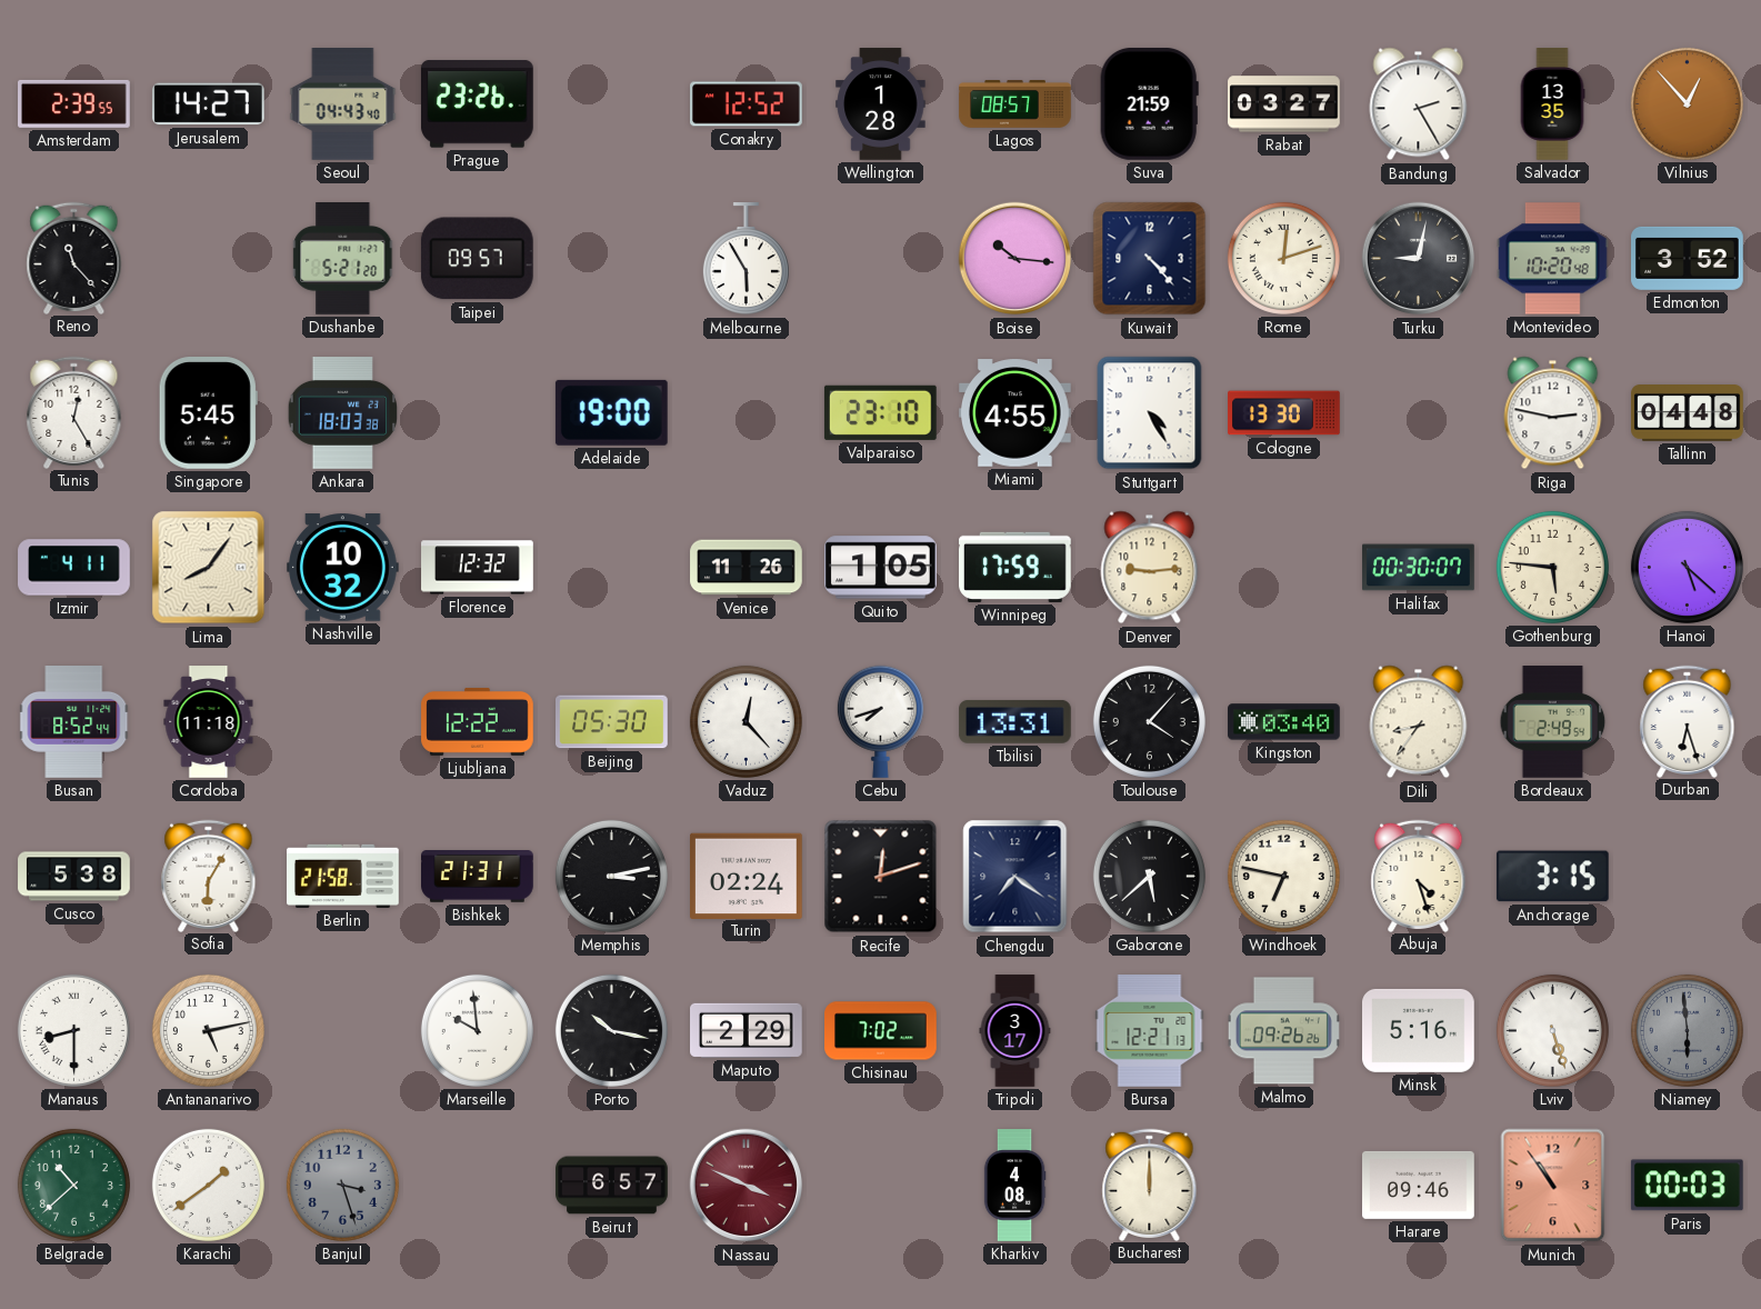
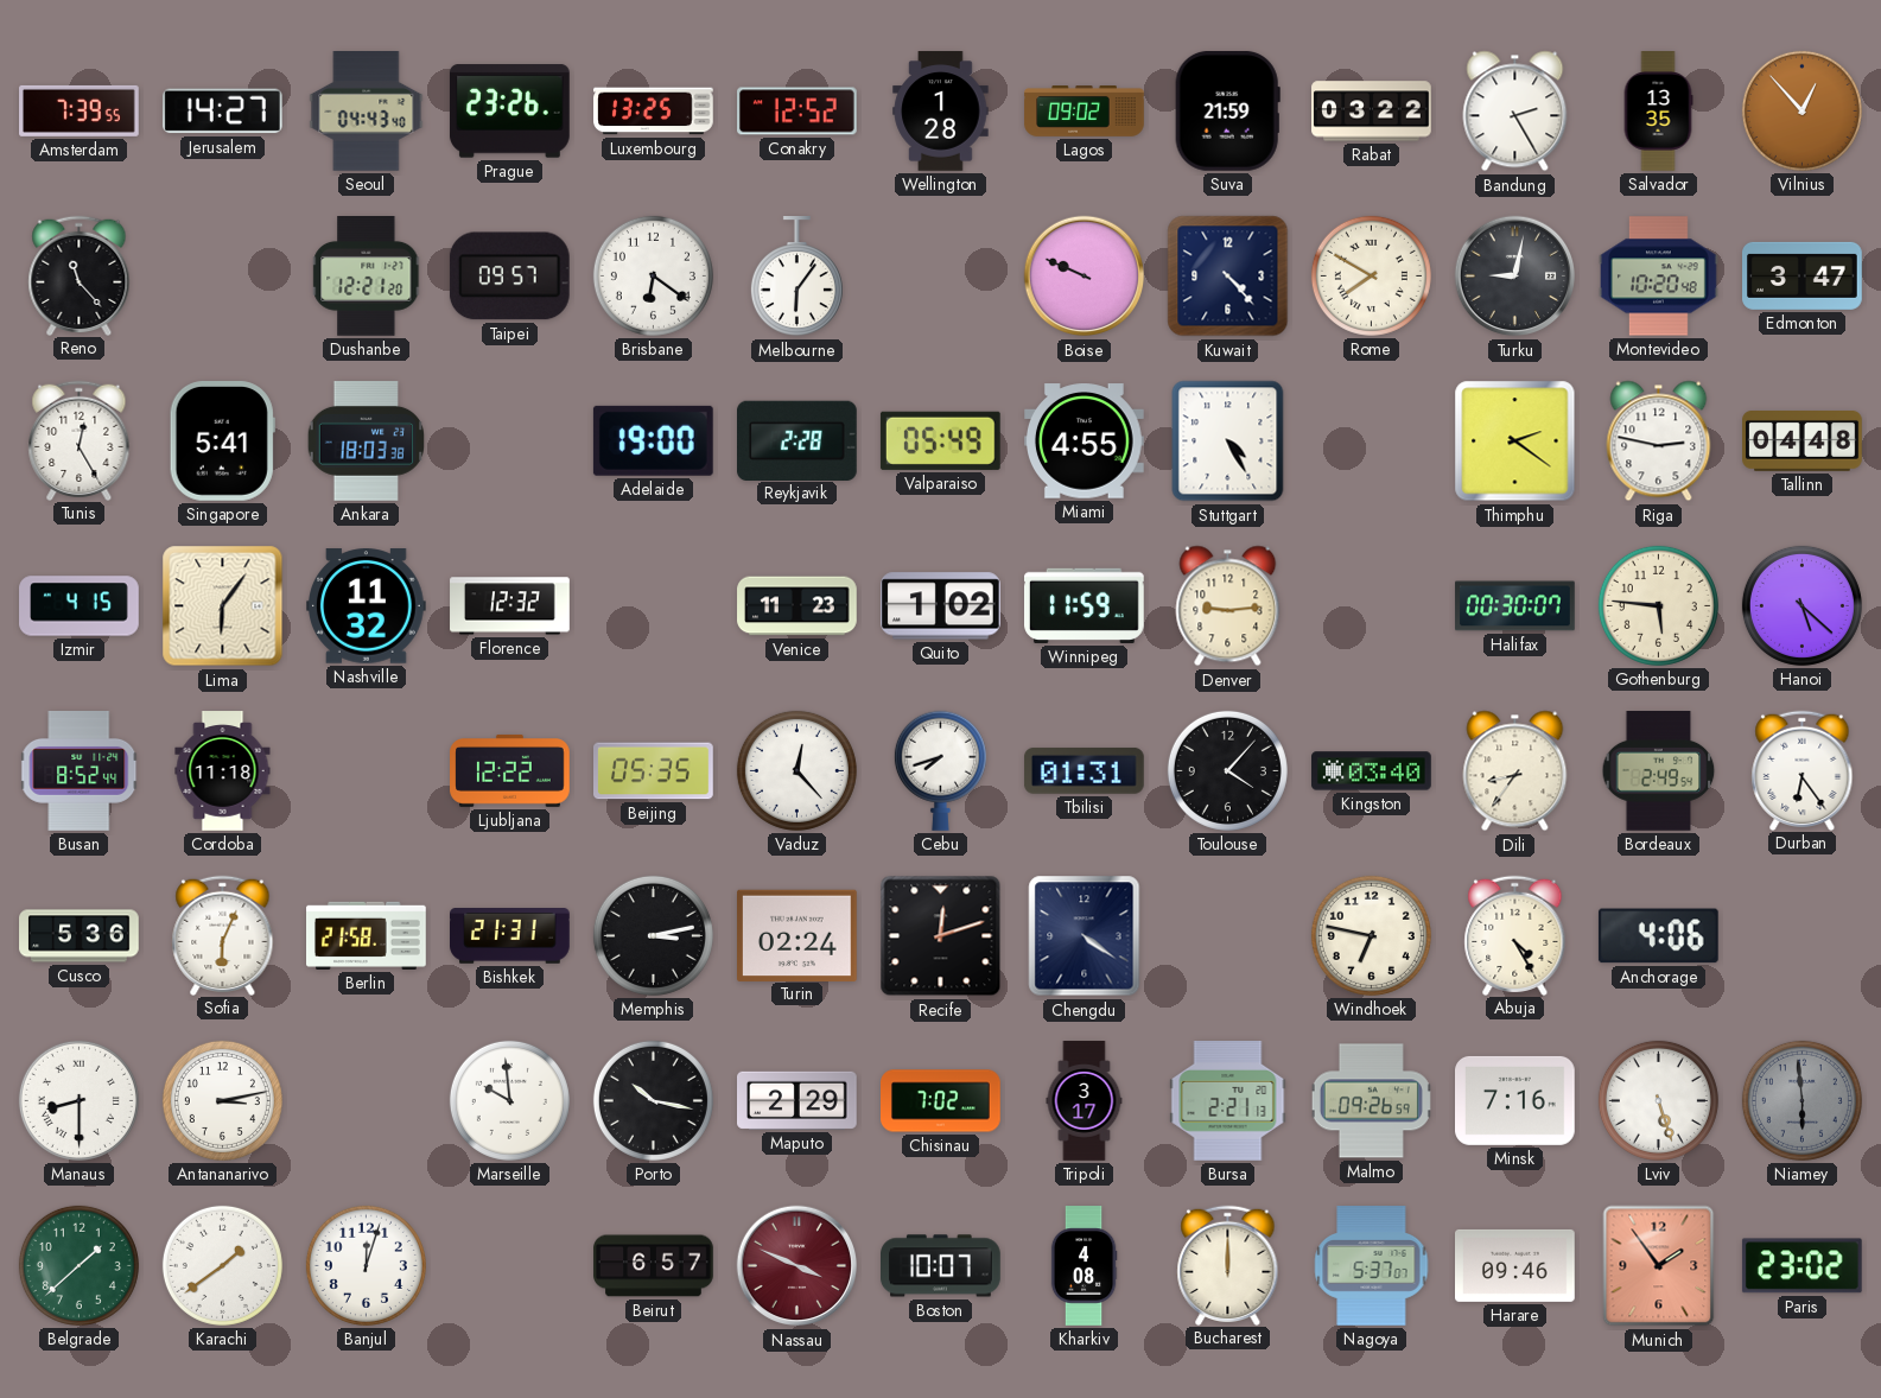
Amsterdam: 2:39 -> 7:39 (80, 110)
Luxembourg: none -> 13:25 (654, 112)
Lagos: 08:57 -> 09:02 (1085, 112)
Rabat: 03:27 -> 03:22 (1372, 112)
Dushanbe: 5:21 -> 12:21 (367, 277)
Brisbane: none -> 6:21 (653, 275)
Melbourne: 5:55 -> 6:06 (796, 278)
Boise: 10:16 -> 9:49 (1085, 277)
Rome: 12:12 -> 7:50 (1371, 275)
Edmonton: 3:52 -> 3:47 (1803, 275)
Singapore: 5:45 -> 5:41 (222, 441)
Reykjavik: none -> 2:28 (797, 440)
Valparaiso: 23:10 -> 05:49 (940, 440)
Cologne: 13:30 -> none (1284, 413)
Thimphu: none -> 2:21 (1515, 441)
Izmir: 4:11 -> 4:15 (80, 606)
Lima: 8:06 -> 6:06 (223, 606)
Nashville: 10:32 -> 11:32 (367, 606)
Venice: 11:26 -> 11:23 (797, 606)
Quito: 1:05 -> 1:02 (941, 606)
Winnipeg: 17:59 -> 11:59 (1085, 605)
Beijing: 05:30 -> 05:35 (654, 771)
Tbilisi: 13:31 -> 01:31 (1085, 770)
Durban: 6:27 -> 6:24 (1803, 770)
Cusco: 5:38 -> 5:36 (80, 936)
Sofia: 6:05 -> 6:04 (223, 935)
Chengdu: 7:21 -> 4:21 (1085, 936)
Gaborone: 5:38 -> none (1149, 876)
Abuja: 4:27 -> 4:25 (1515, 935)
Anchorage: 3:15 -> 4:06 (1658, 936)
Antananarivo: 5:13 -> 3:13 (222, 1100)
Bursa: 12:21 -> 2:21 (1228, 1101)
Malmo: 09:26:26 -> 09:26:59 (1371, 1101)
Minsk: 5:16 -> 7:16 (1515, 1100)
Belgrade: 10:38 -> 1:38 (78, 1265)
Banjul: 3:27 -> 12:03 (366, 1265)
Banjul dial: grey -> white (366, 1265)
Boston: none -> 10:07 (941, 1266)
Nagoya: none -> 5:37 (1372, 1266)
Munich: 10:54 -> 1:54 (1659, 1266)
Paris: 00:03 -> 23:02 (1801, 1266)
